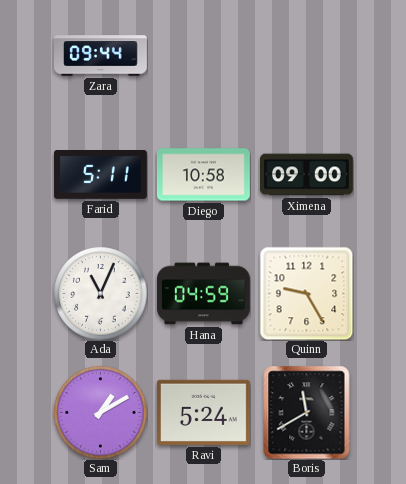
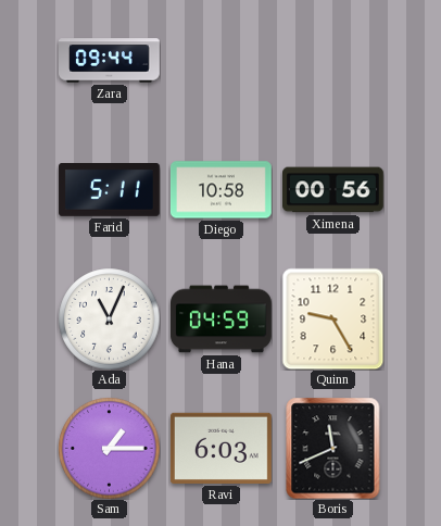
Ximena: 09:00 -> 00:56 (333, 190)
Sam: 1:10 -> 1:15 (109, 448)
Ravi: 5:24 -> 6:03 (220, 448)
Boris: 11:40 -> 11:41 (333, 448)
